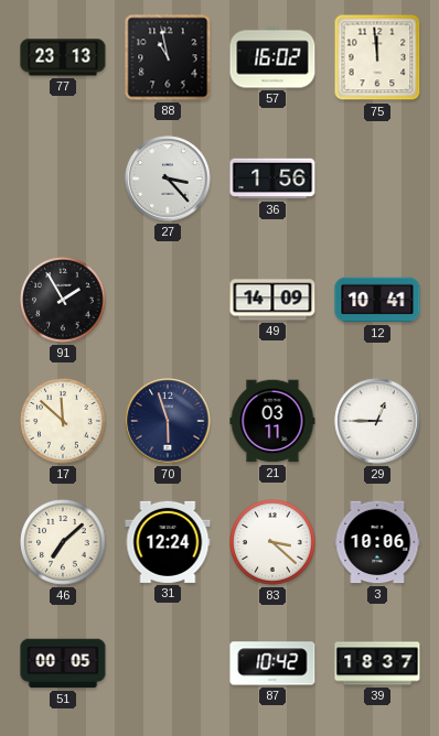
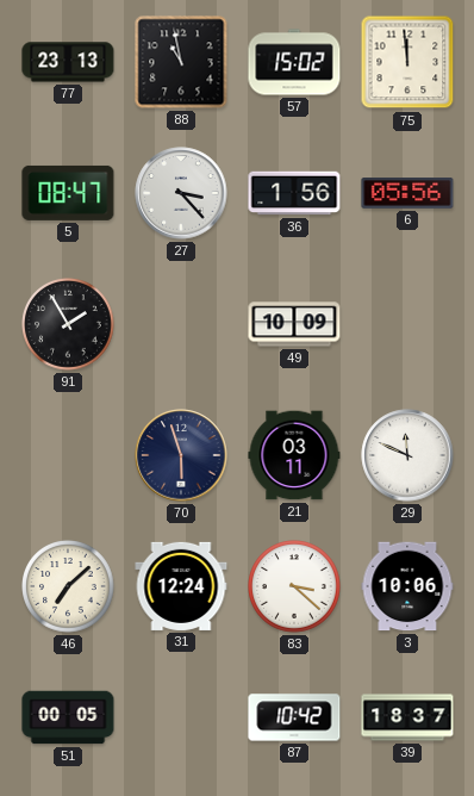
57: 16:02 -> 15:02 (294, 62)
5: none -> 08:47 (68, 193)
6: none -> 05:56 (407, 194)
49: 14:09 -> 10:09 (294, 324)
12: 10:41 -> none (377, 300)
17: 11:52 -> none (63, 421)
29: 12:45 -> 11:49 (407, 455)
